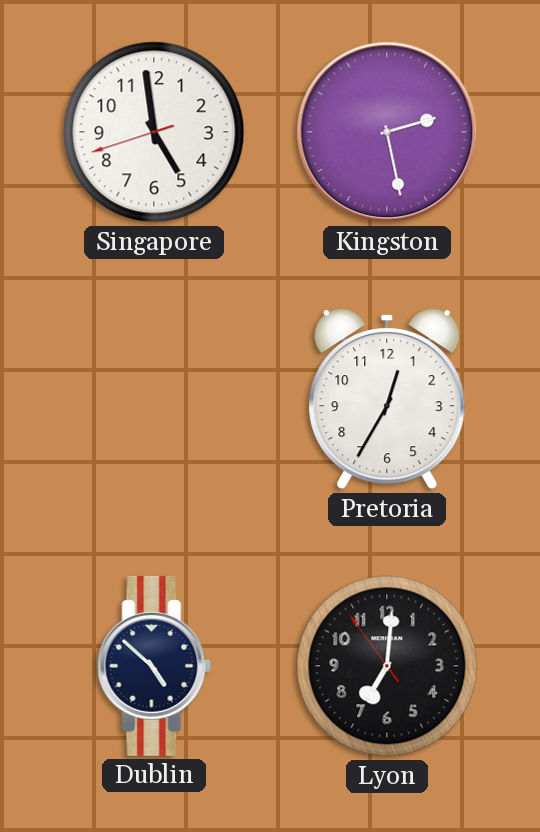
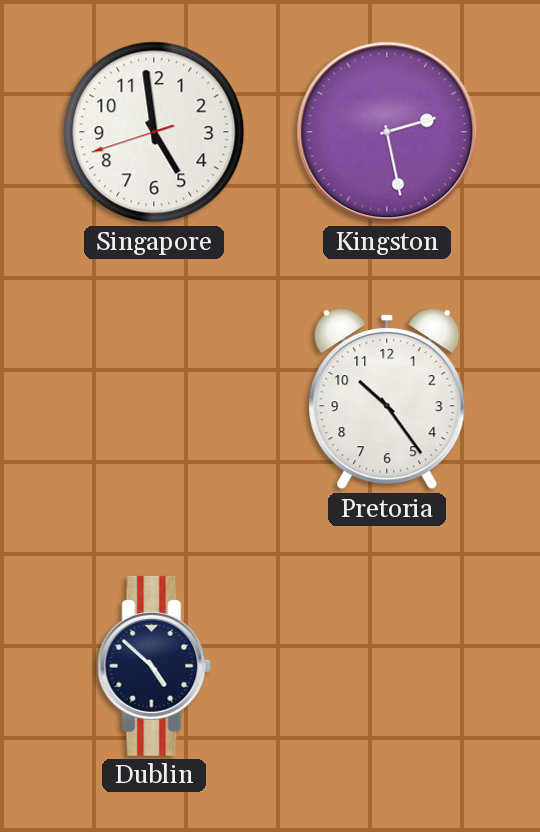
Pretoria: 12:35 -> 10:24 (387, 400)
Lyon: 7:00 -> none (387, 666)
